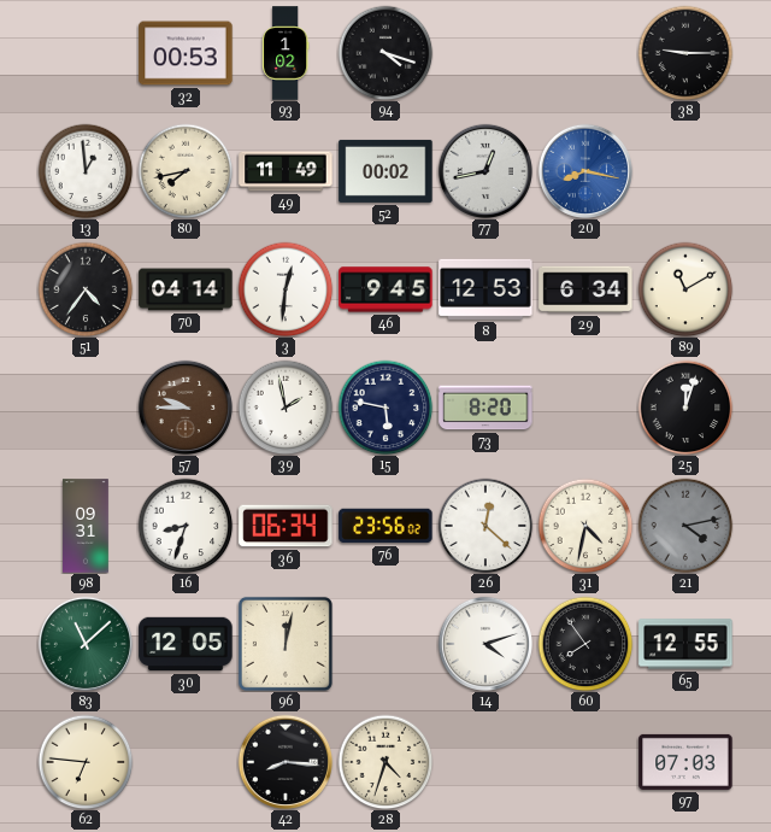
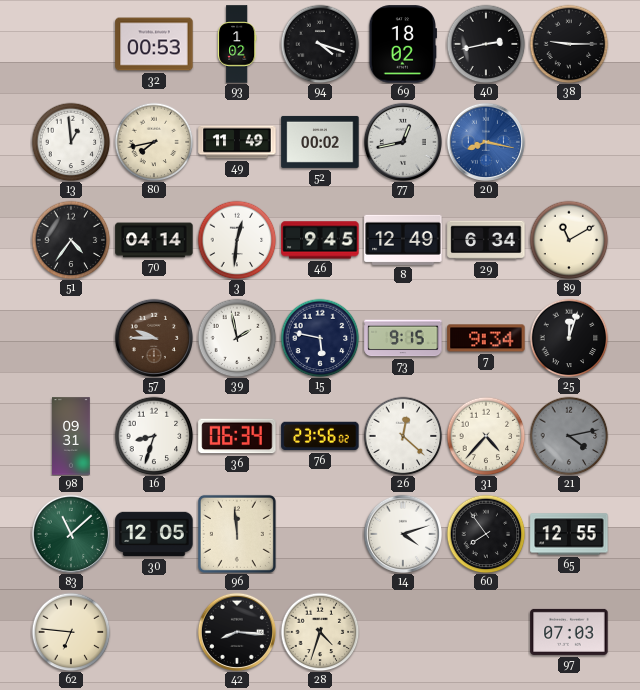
69: none -> 18:02 (402, 44)
40: none -> 2:43 (486, 44)
8: 12:53 -> 12:49 (403, 240)
73: 8:20 -> 9:15 (403, 338)
7: none -> 9:34 (486, 338)
31: 4:32 -> 4:37 (486, 436)
96: 12:02 -> 11:59 (237, 534)
